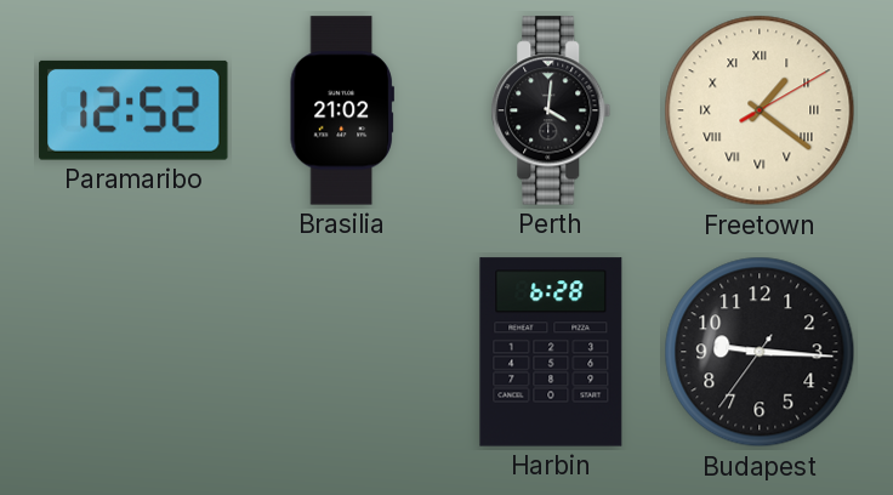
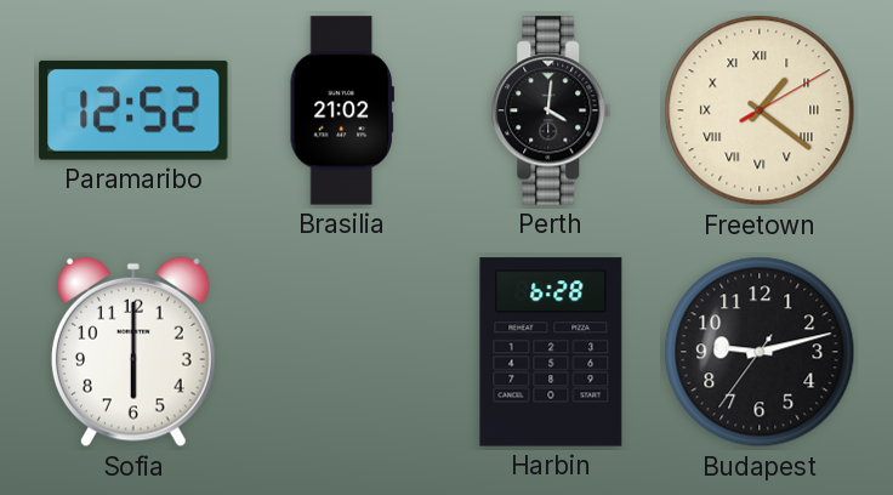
Sofia: none -> 6:00 (133, 352)
Budapest: 9:15 -> 9:12 (760, 352)
